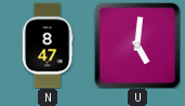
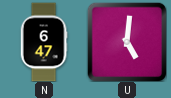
N: 8:47 -> 6:47 (44, 42)
